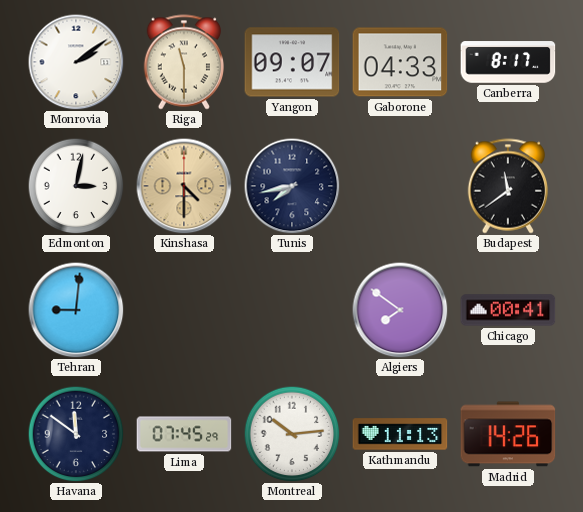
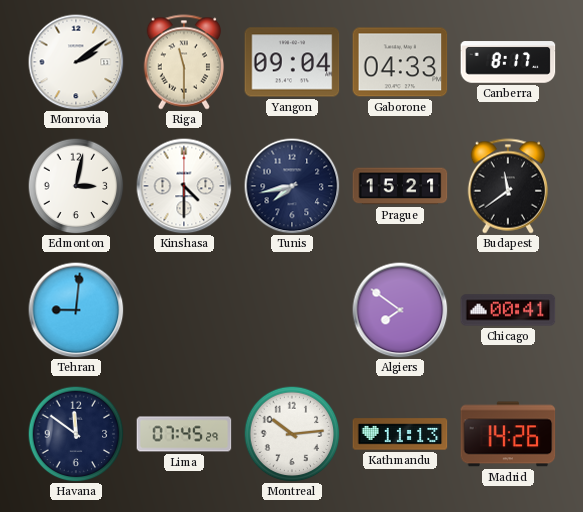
Yangon: 09:07 -> 09:04 (292, 62)
Kinshasa dial: champagne -> white (184, 186)
Prague: none -> 15:21 (400, 186)
